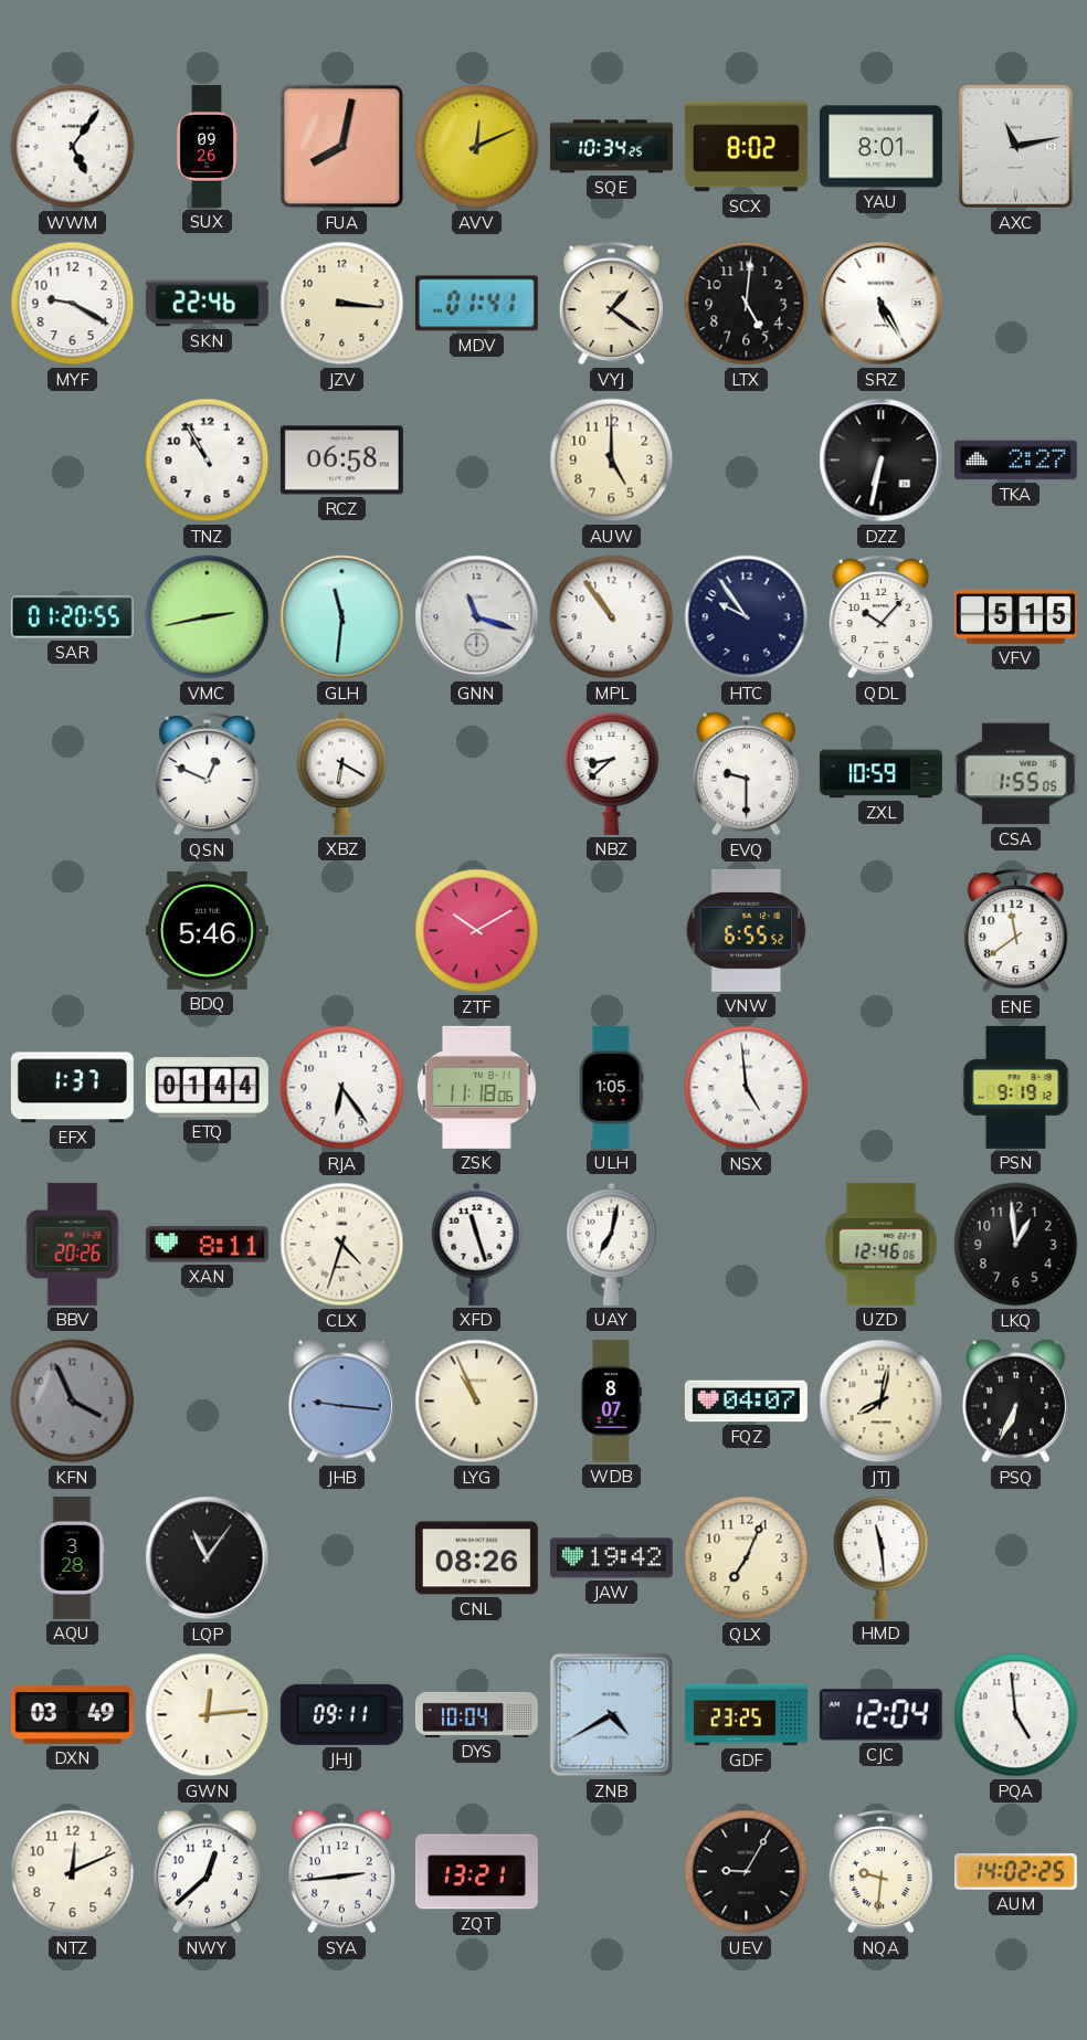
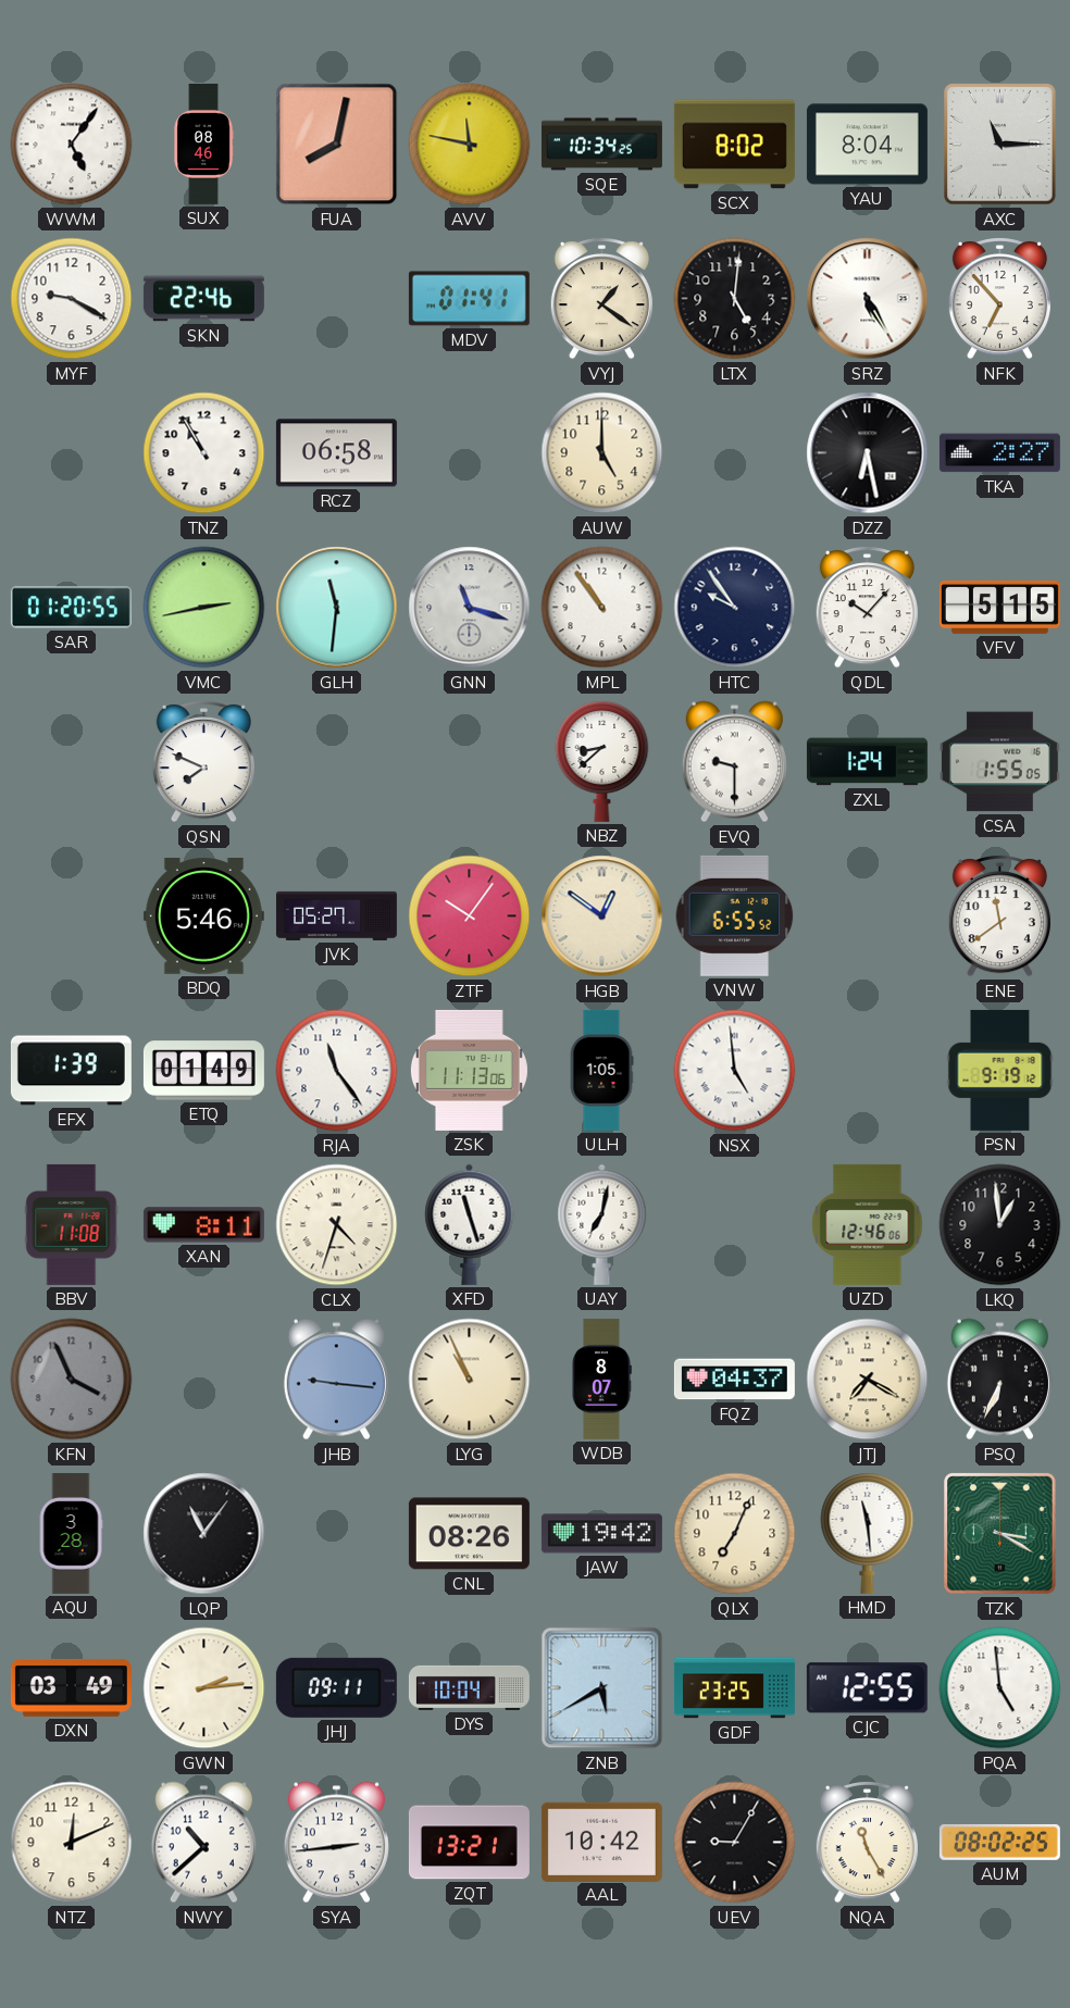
SUX: 09:26 -> 08:46 (203, 144)
AVV: 12:11 -> 11:47 (470, 145)
YAU: 8:01 -> 8:04 (867, 145)
AXC: 11:13 -> 11:15 (1000, 145)
JZV: 3:16 -> none (342, 304)
NFK: none -> 6:53 (999, 299)
DZZ: 6:32 -> 6:28 (868, 453)
QSN: 12:49 -> 7:49 (203, 762)
XBZ: 6:20 -> none (342, 773)
ZXL: 10:59 -> 1:24 (867, 762)
JVK: none -> 05:27 (336, 915)
ZTF: 10:10 -> 10:06 (470, 916)
HGB: none -> 12:51 (602, 916)
EFX: 1:37 -> 1:39 (71, 1071)
ETQ: 01:44 -> 01:49 (203, 1071)
RJA: 6:24 -> 11:24 (337, 1071)
ZSK: 11:18 -> 11:13 (469, 1070)
BBV: 20:26 -> 11:08 (72, 1224)
FQZ: 04:07 -> 04:37 (734, 1380)
JTJ: 8:02 -> 7:20 (868, 1380)
TZK: none -> 3:20 (1000, 1534)
GWN: 12:14 -> 2:14 (204, 1688)
ZNB: 4:40 -> 5:40 (602, 1688)
CJC: 12:04 -> 12:55 (867, 1688)
NWY: 12:38 -> 10:38 (203, 1843)
AAL: none -> 10:42 (601, 1842)
NQA: 9:31 -> 11:25 (867, 1843)
AUM: 14:02 -> 08:02 (999, 1842)
